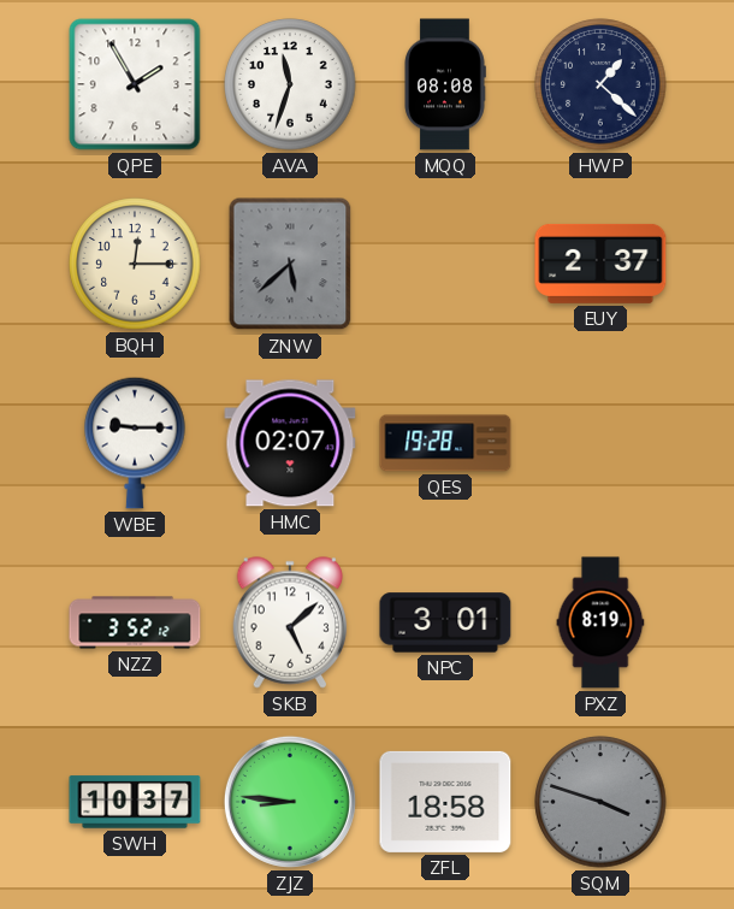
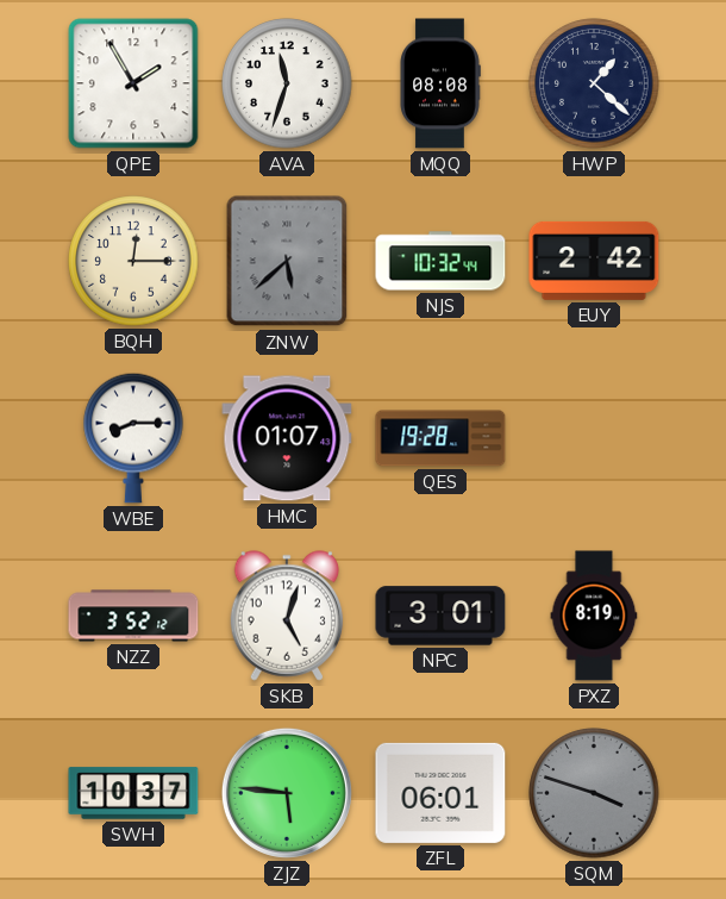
NJS: none -> 10:32 (440, 261)
EUY: 2:37 -> 2:42 (594, 261)
WBE: 9:15 -> 8:15 (133, 438)
HMC: 02:07 -> 01:07 (287, 438)
SKB: 5:08 -> 5:03 (287, 616)
ZJZ: 8:46 -> 5:46 (287, 793)
ZFL: 18:58 -> 06:01 (440, 793)
